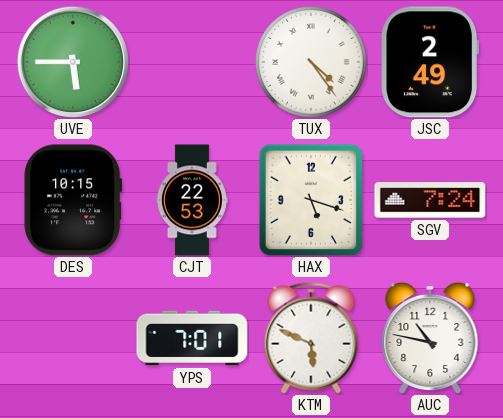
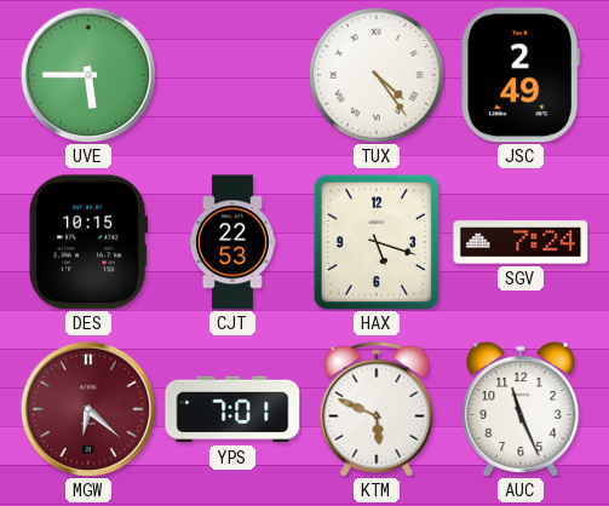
MGW: none -> 6:22 (88, 409)
AUC: 10:47 -> 11:26 (521, 408)
